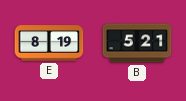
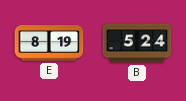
B: 5:21 -> 5:24 (137, 43)
